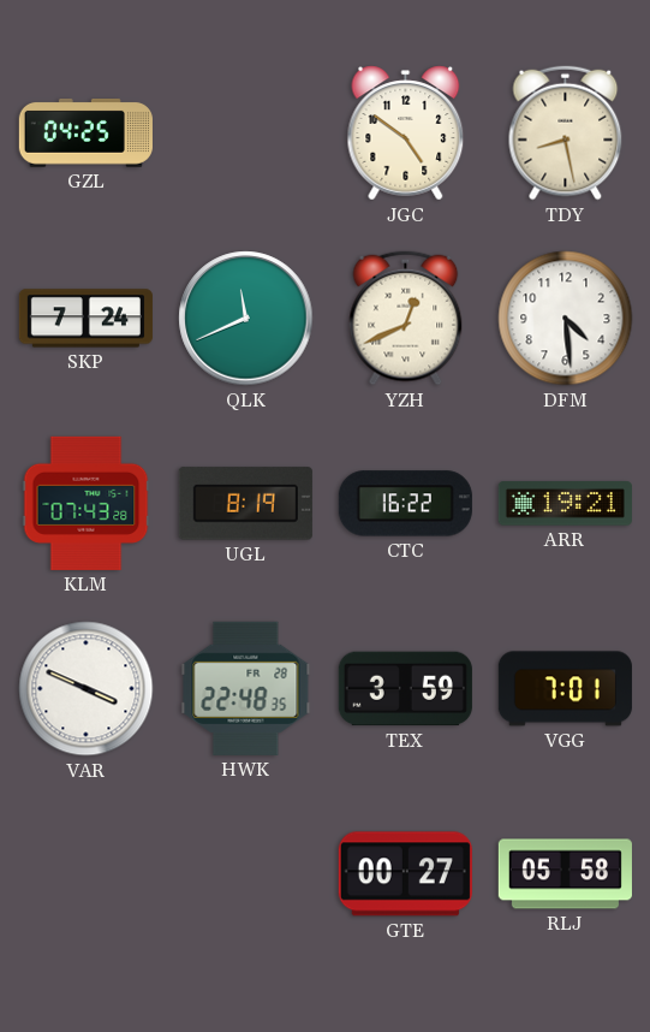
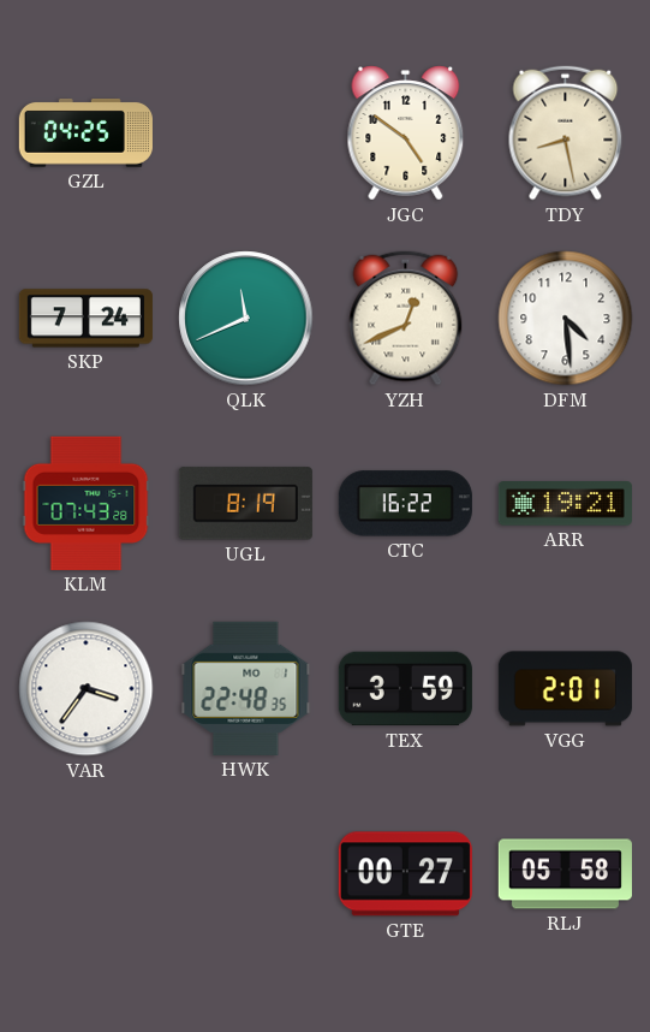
VAR: 3:49 -> 3:36 (87, 689)
HWK date: FR 28 -> MO 1 (246, 688)
VGG: 7:01 -> 2:01 (565, 689)
